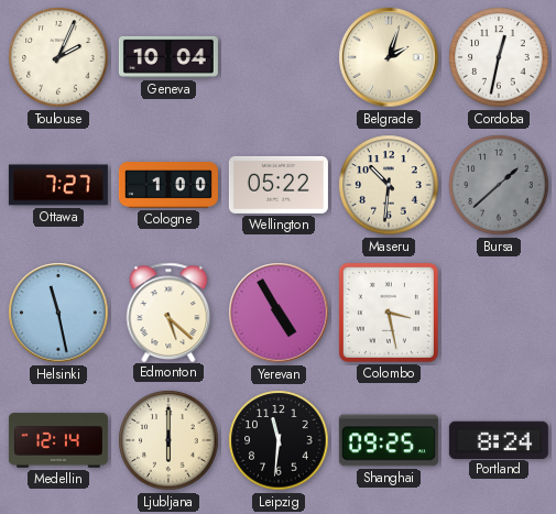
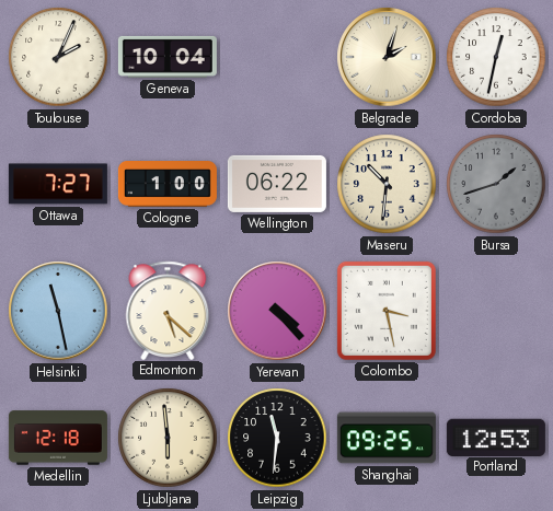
Wellington: 05:22 -> 06:22 (277, 184)
Bursa: 1:38 -> 1:42 (496, 184)
Yerevan: 4:55 -> 4:23 (277, 311)
Medellin: 12:14 -> 12:18 (58, 438)
Ljubljana: 6:00 -> 5:59 (168, 438)
Portland: 8:24 -> 12:53 (496, 437)
